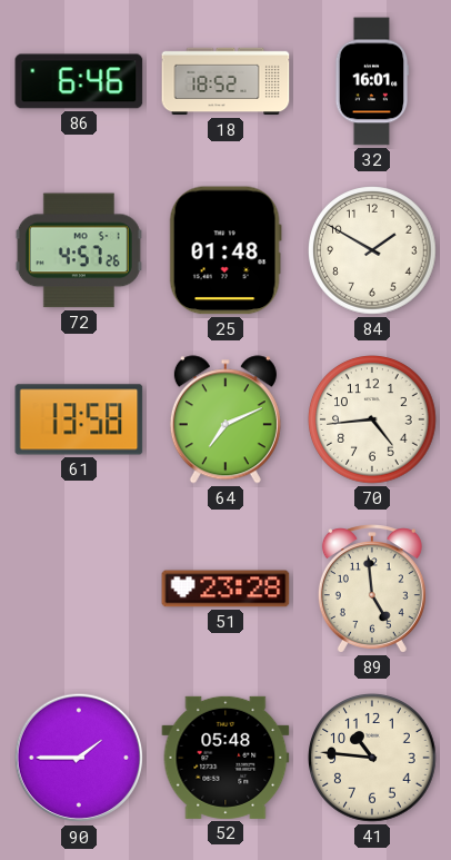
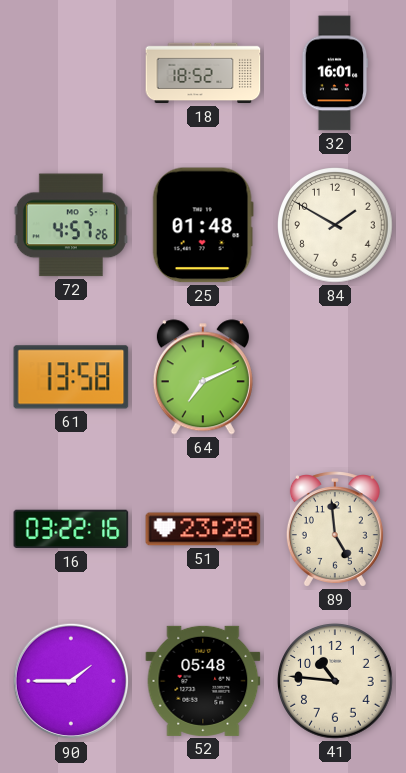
86: 6:46 -> none (79, 81)
70: 4:44 -> none (372, 419)
16: none -> 03:22 (71, 529)
